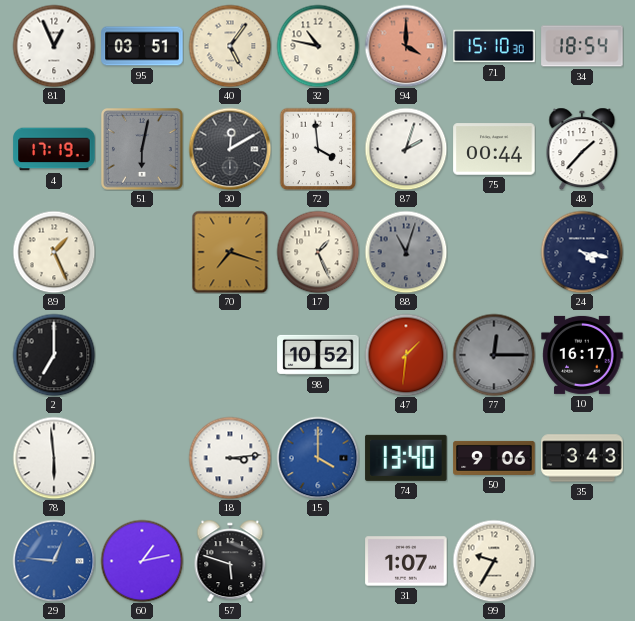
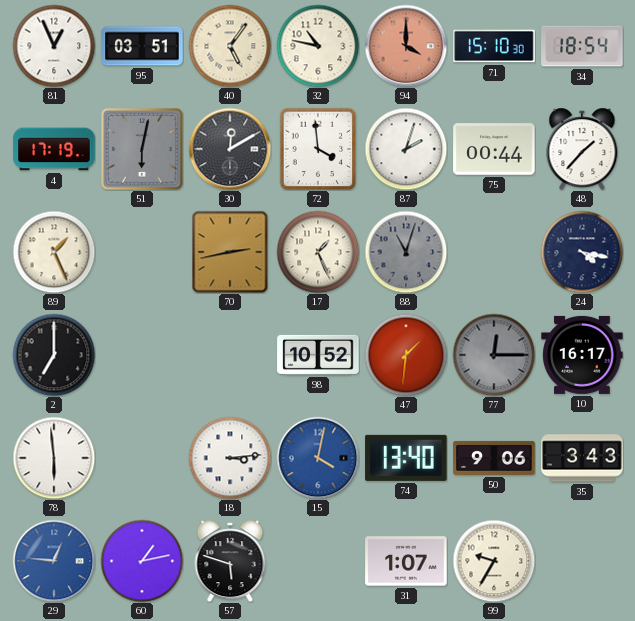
70: 7:18 -> 2:43 (230, 252)
15: 4:00 -> 4:02 (318, 458)
